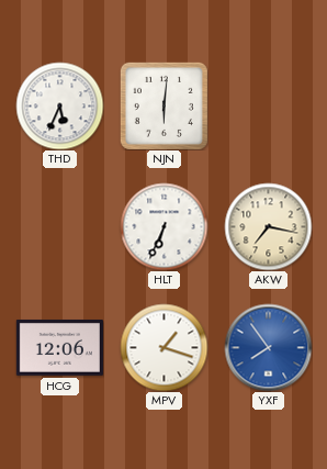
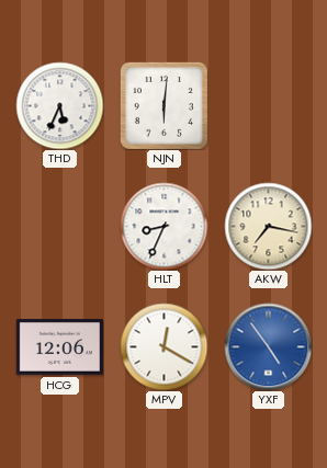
HLT: 6:34 -> 8:34 (163, 226)
MPV: 1:18 -> 12:20 (163, 346)
YXF: 7:54 -> 4:54 (268, 346)
